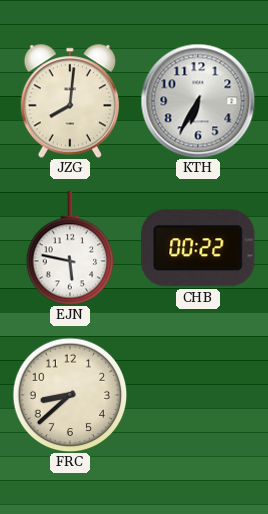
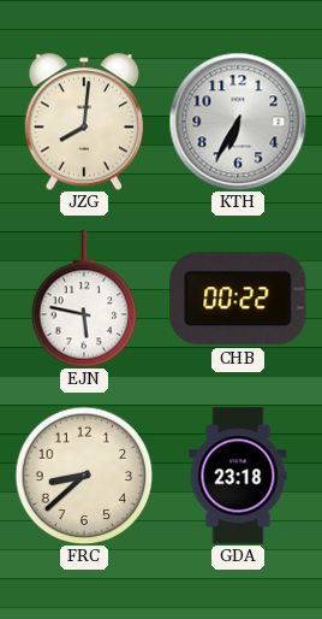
GDA: none -> 23:18 (238, 476)
